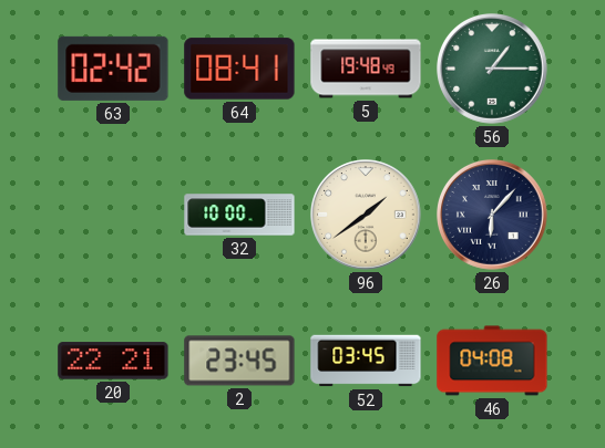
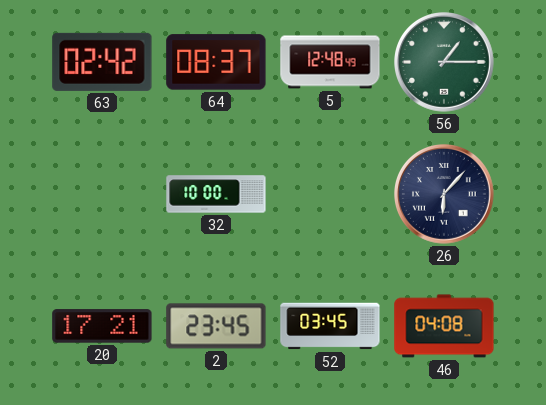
64: 08:41 -> 08:37 (216, 62)
5: 19:48 -> 12:48 (330, 62)
96: 1:39 -> none (367, 216)
20: 22:21 -> 17:21 (102, 326)
